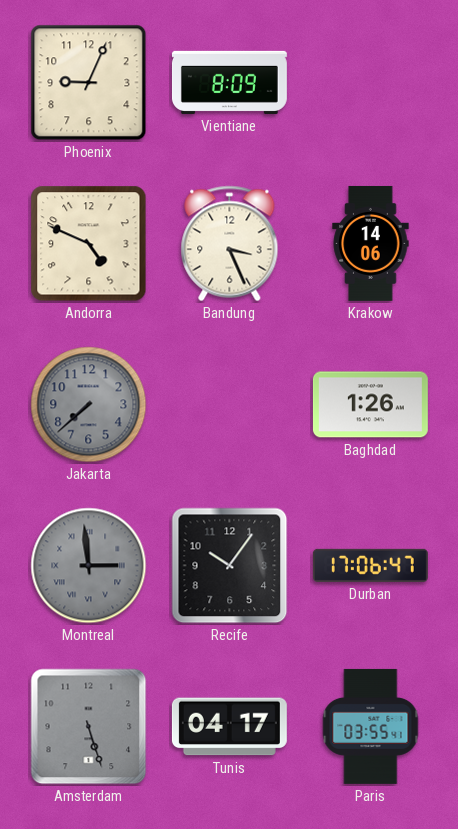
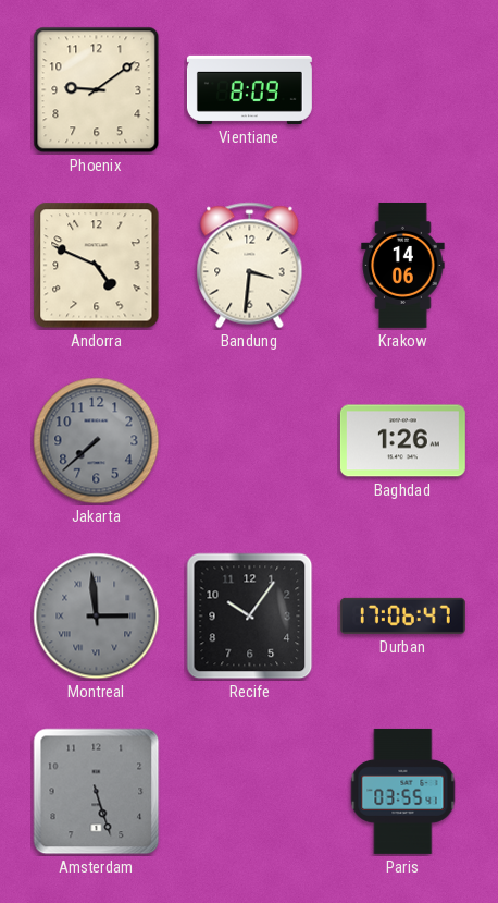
Phoenix: 9:04 -> 9:09 (97, 90)
Bandung: 3:26 -> 3:31 (250, 266)
Tunis: 04:17 -> none (229, 727)
